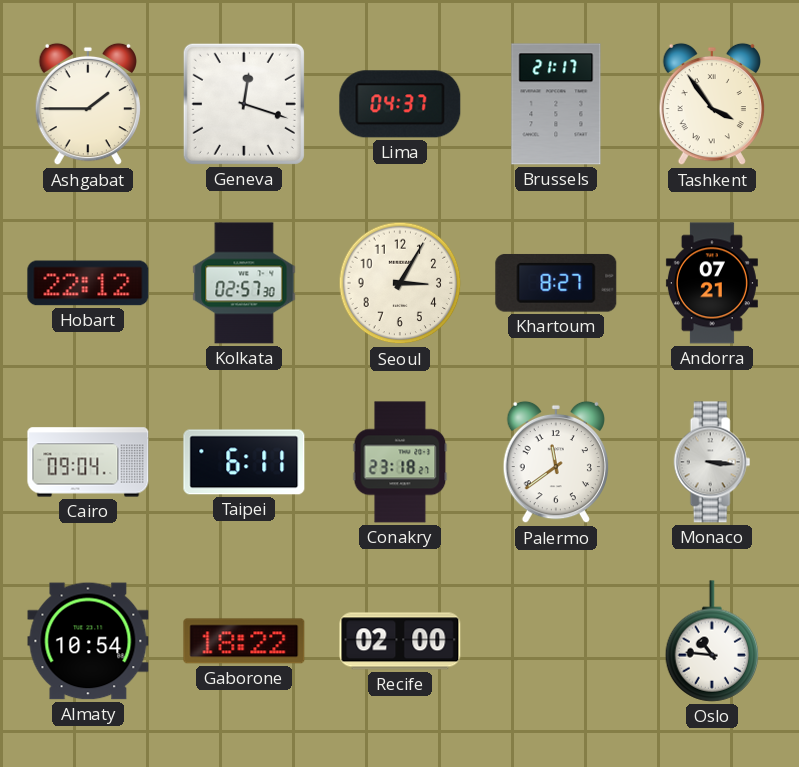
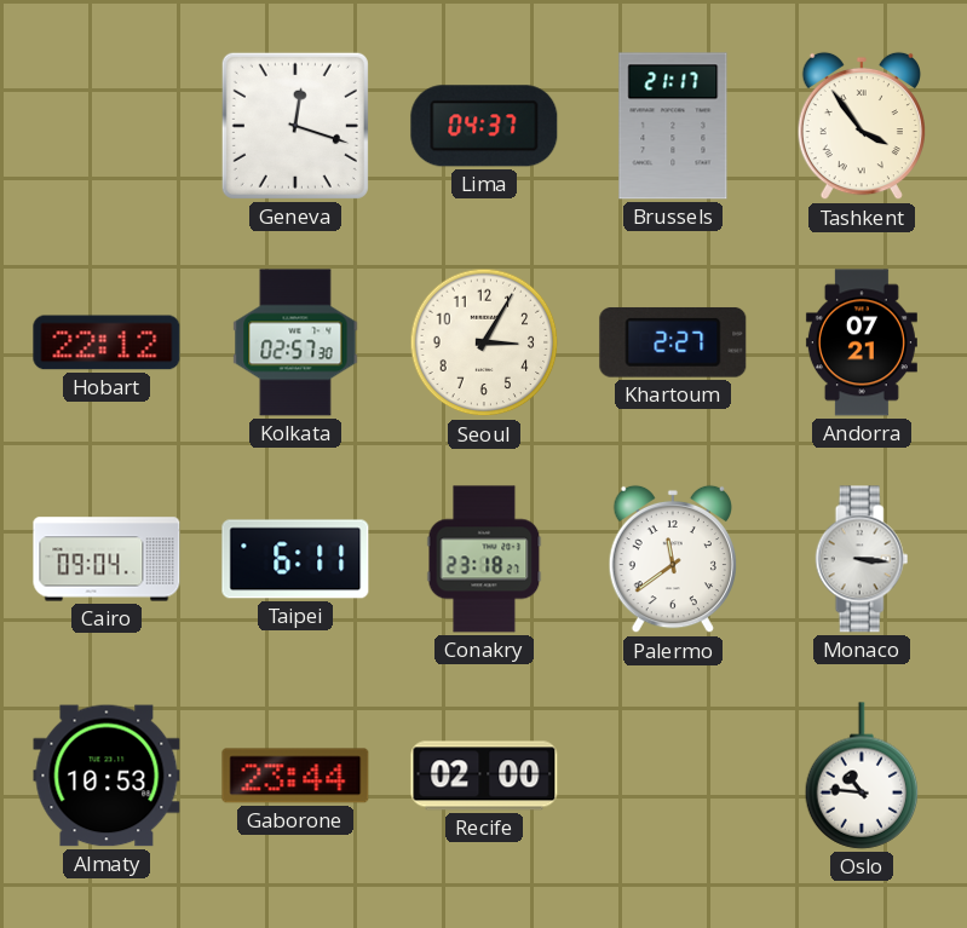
Ashgabat: 1:45 -> none (88, 104)
Khartoum: 8:27 -> 2:27 (673, 342)
Almaty: 10:54 -> 10:53 (107, 776)
Gaborone: 18:22 -> 23:44 (295, 776)
